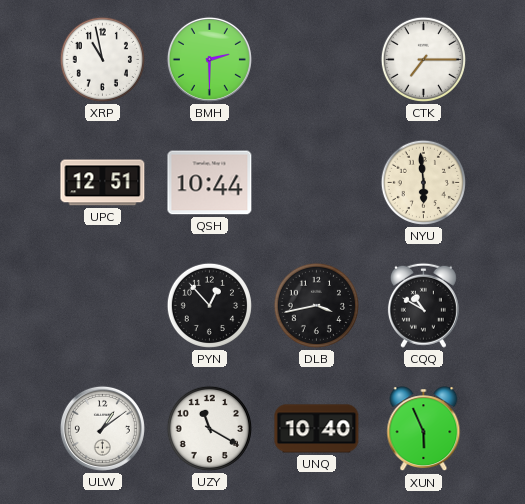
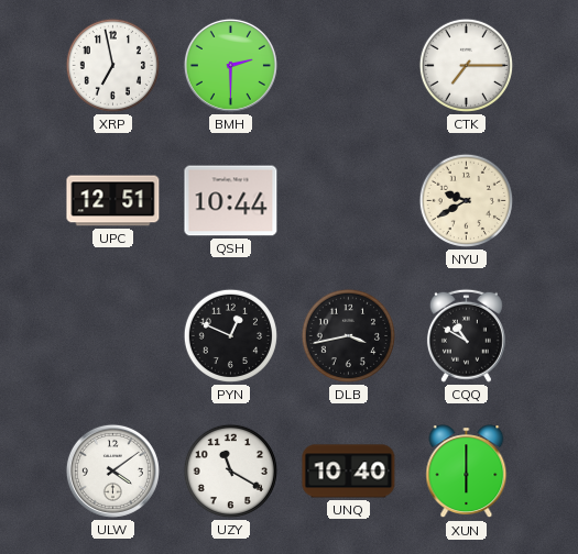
XRP: 10:58 -> 6:58 (112, 65)
NYU: 5:59 -> 9:40 (466, 200)
PYN: 12:53 -> 12:49 (230, 335)
ULW: 1:09 -> 4:09 (112, 470)
XUN: 5:56 -> 6:00 (467, 472)
